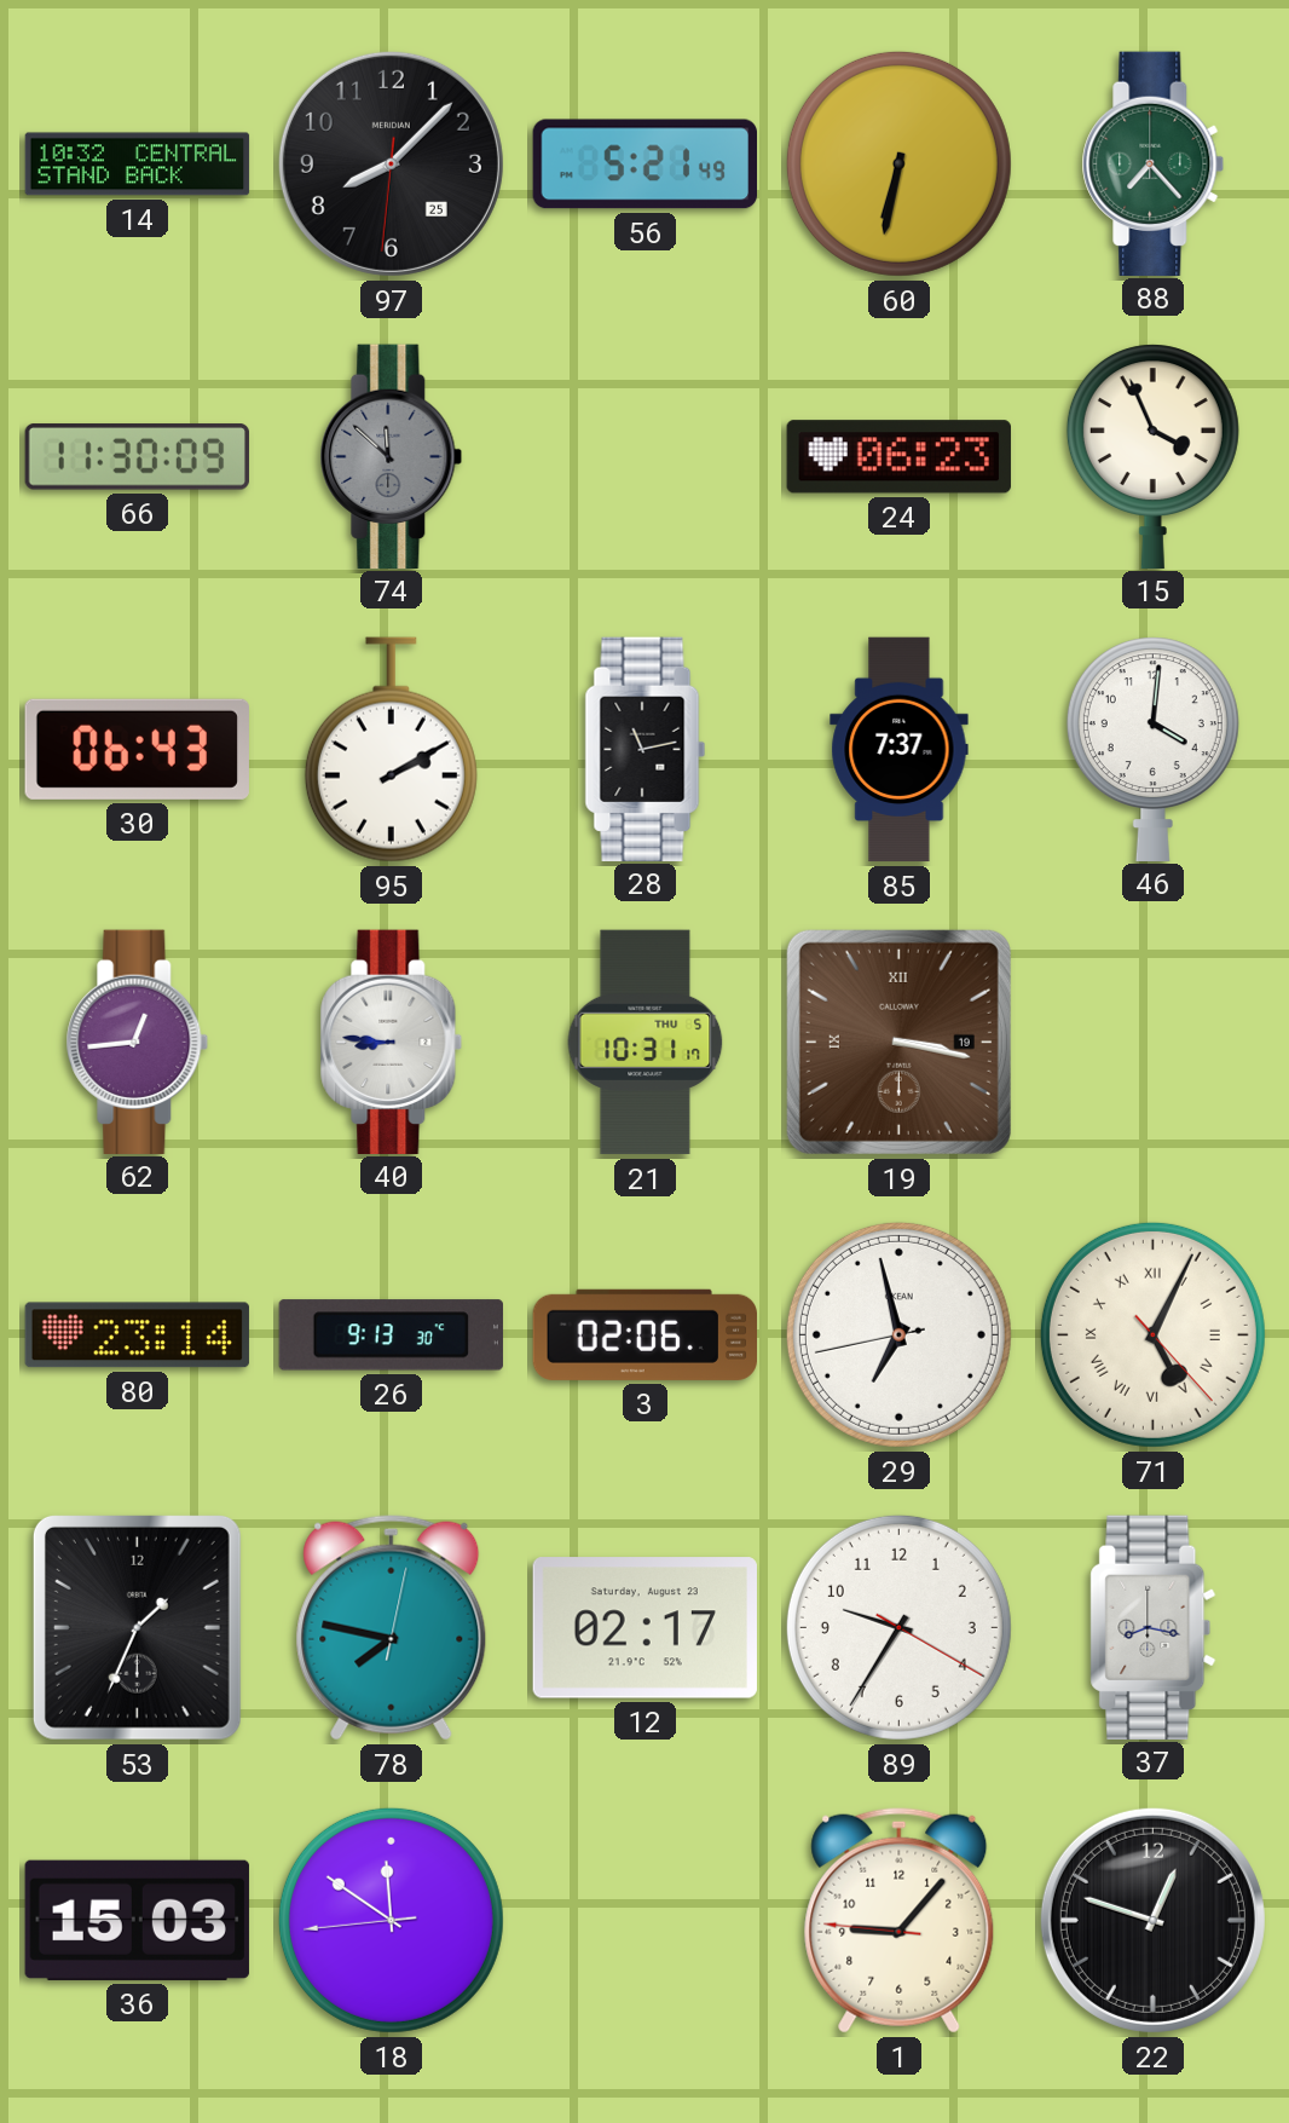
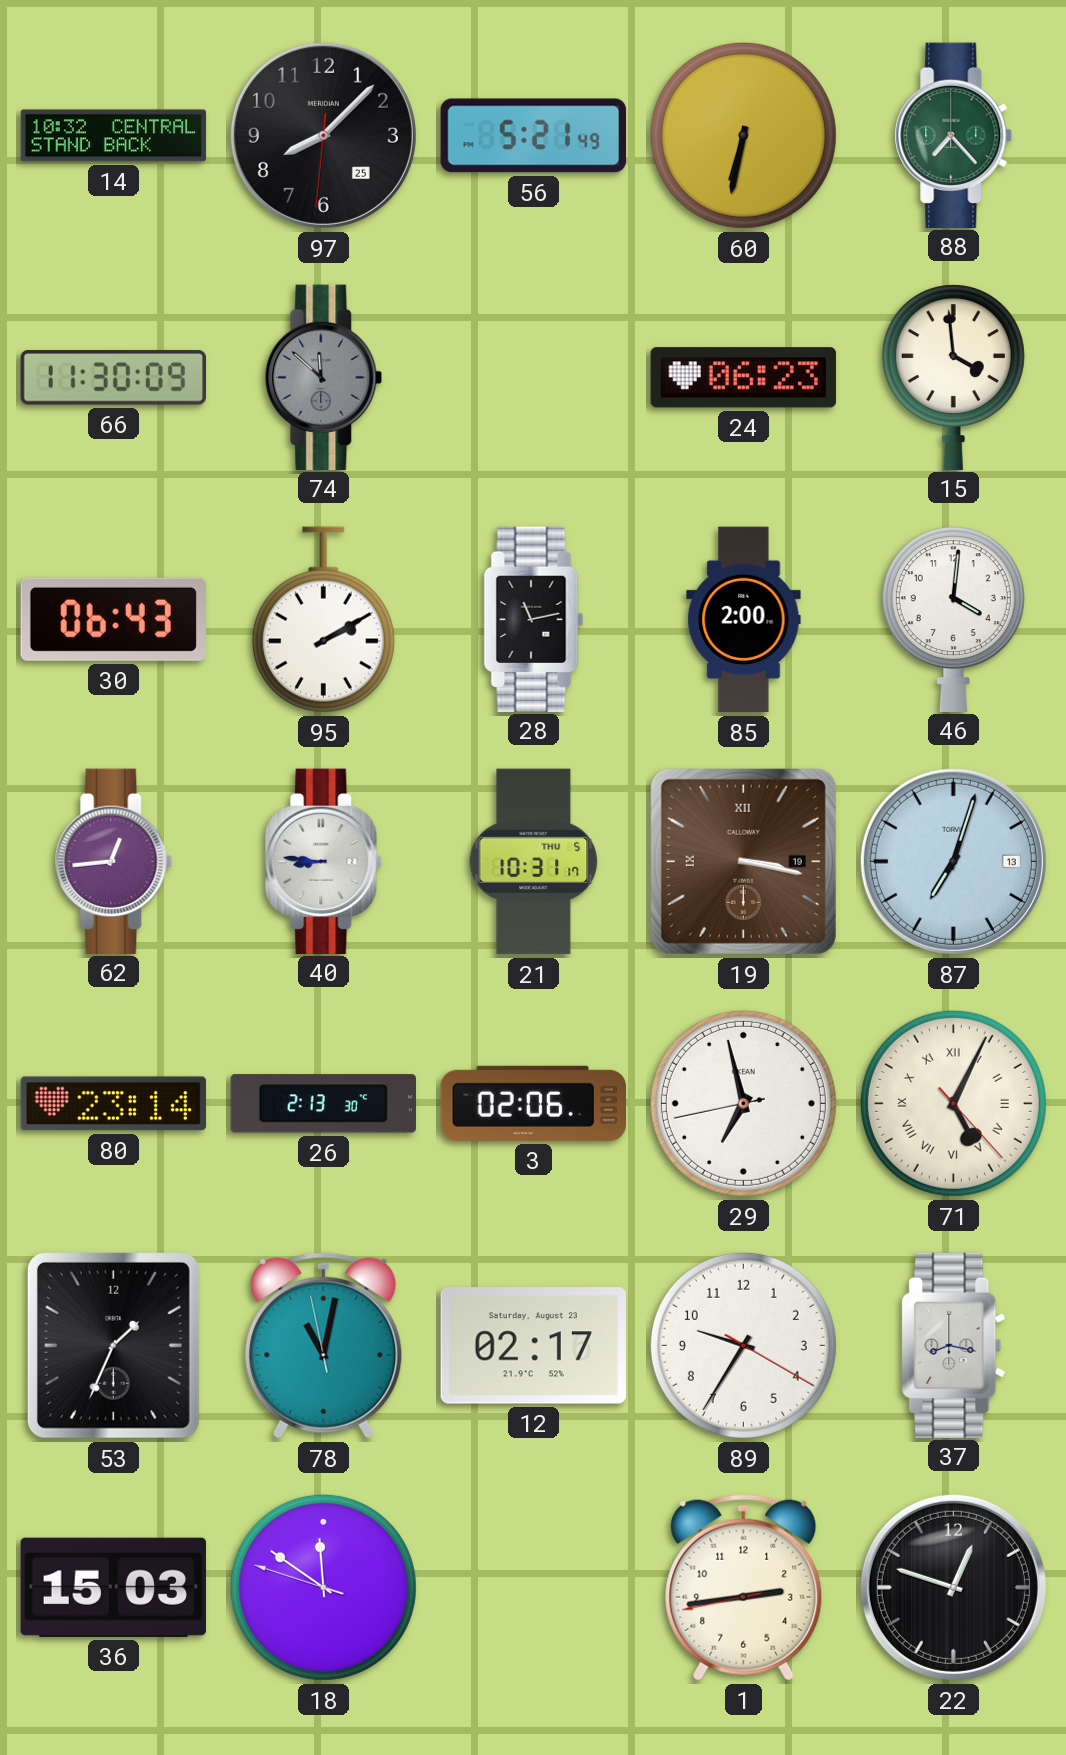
15: 3:56 -> 3:59 (953, 377)
85: 7:37 -> 2:00 (744, 620)
87: none -> 7:03 (953, 861)
26: 9:13 -> 2:13 (323, 1104)
78: 7:47 -> 11:01 (324, 1345)
18: 11:50:44 -> 11:50:48 (323, 1587)
1: 9:06 -> 2:43 (744, 1587)
